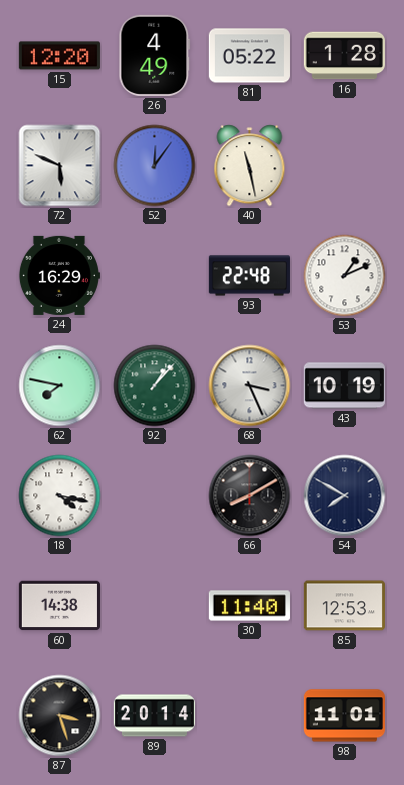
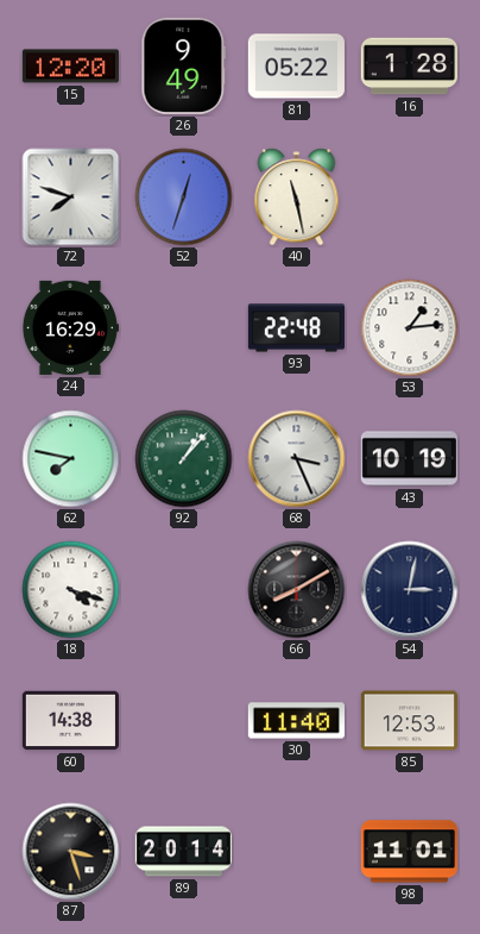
26: 4:49 -> 9:49 (184, 65)
72: 5:49 -> 7:48 (71, 198)
52: 12:06 -> 12:33 (184, 198)
53: 1:11 -> 1:14 (410, 328)
18: 4:17 -> 4:18 (71, 590)
54: 7:50 -> 3:02 (410, 590)
